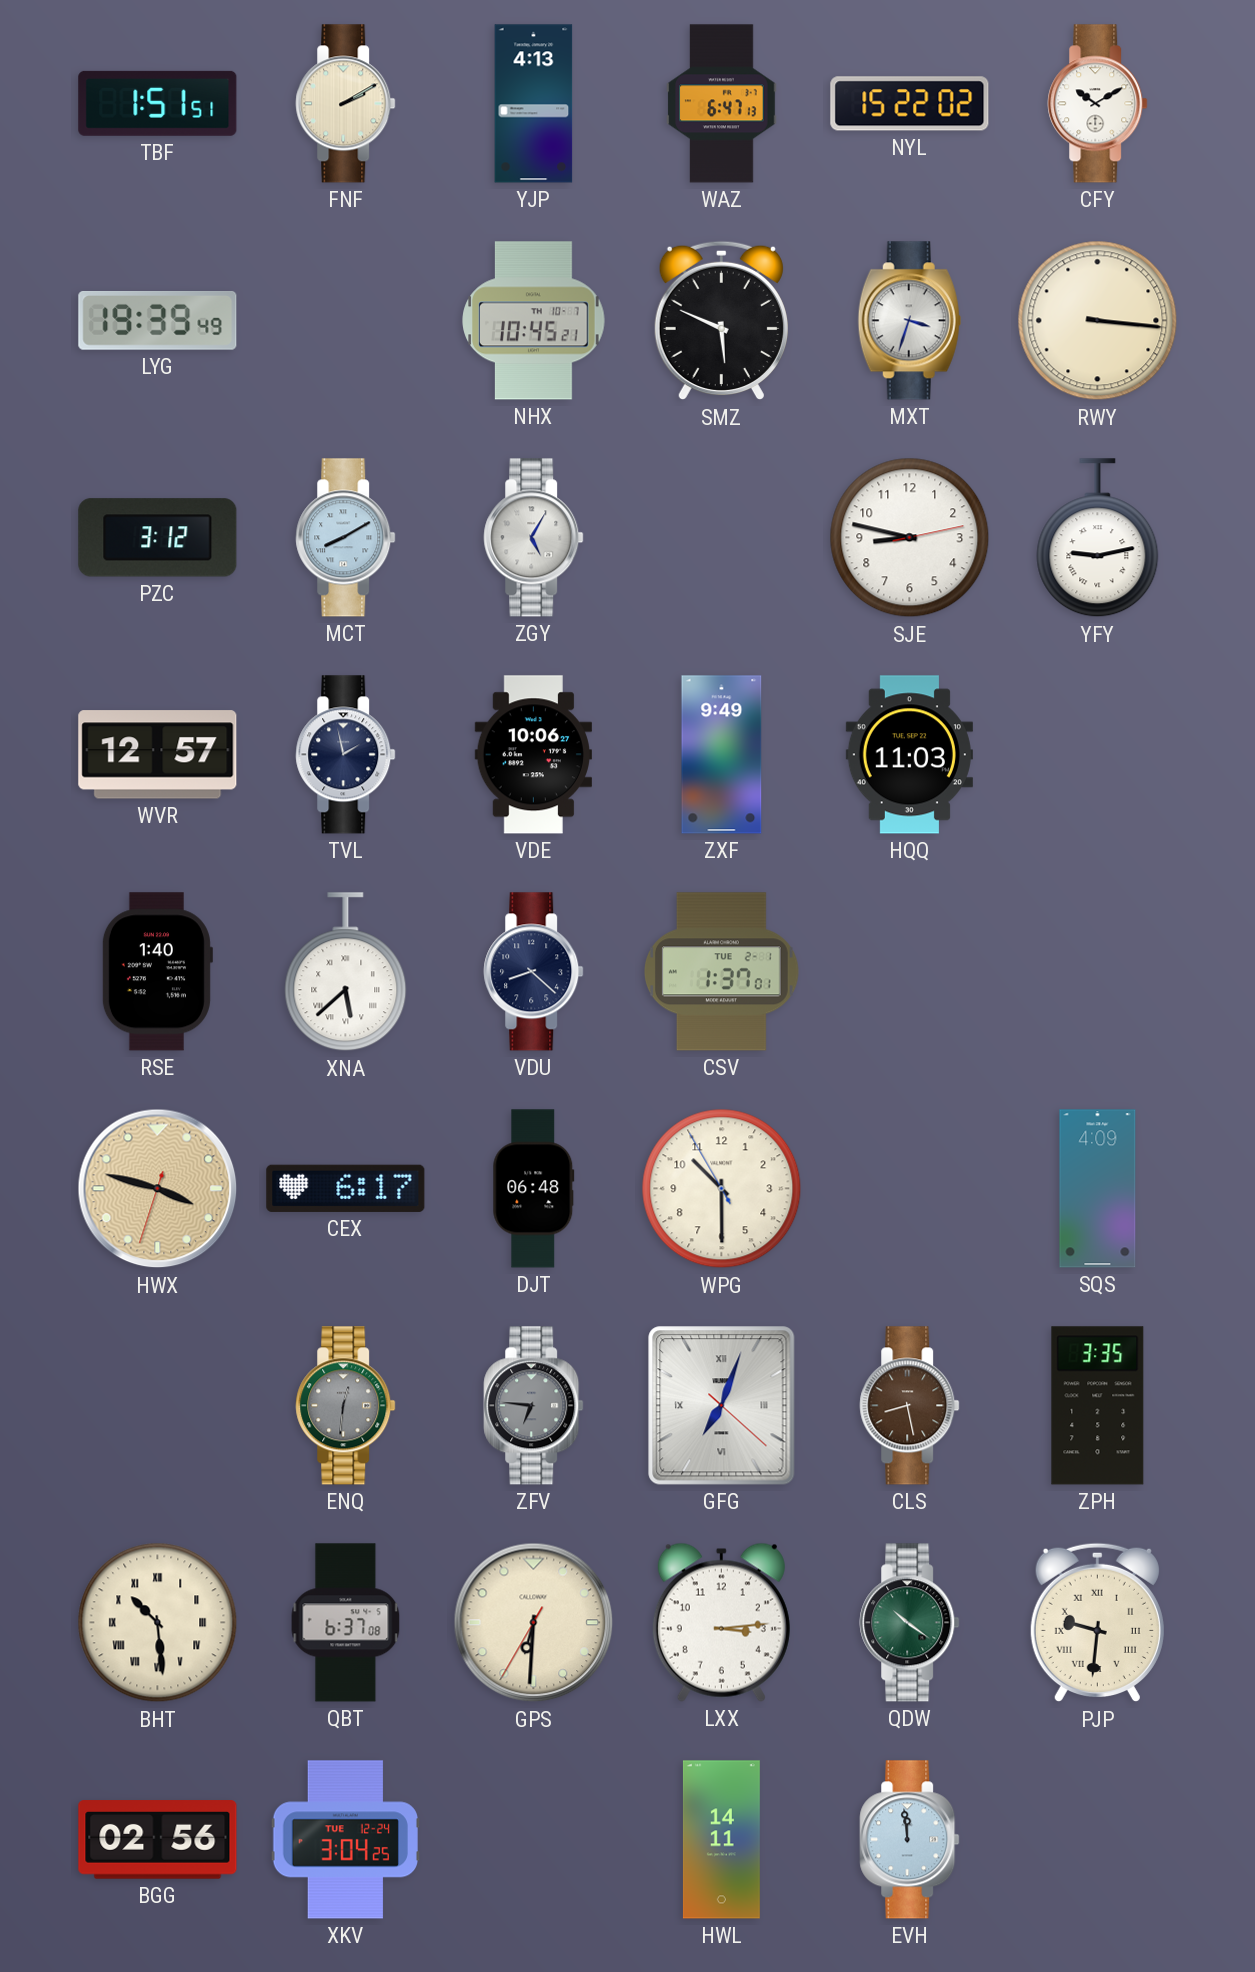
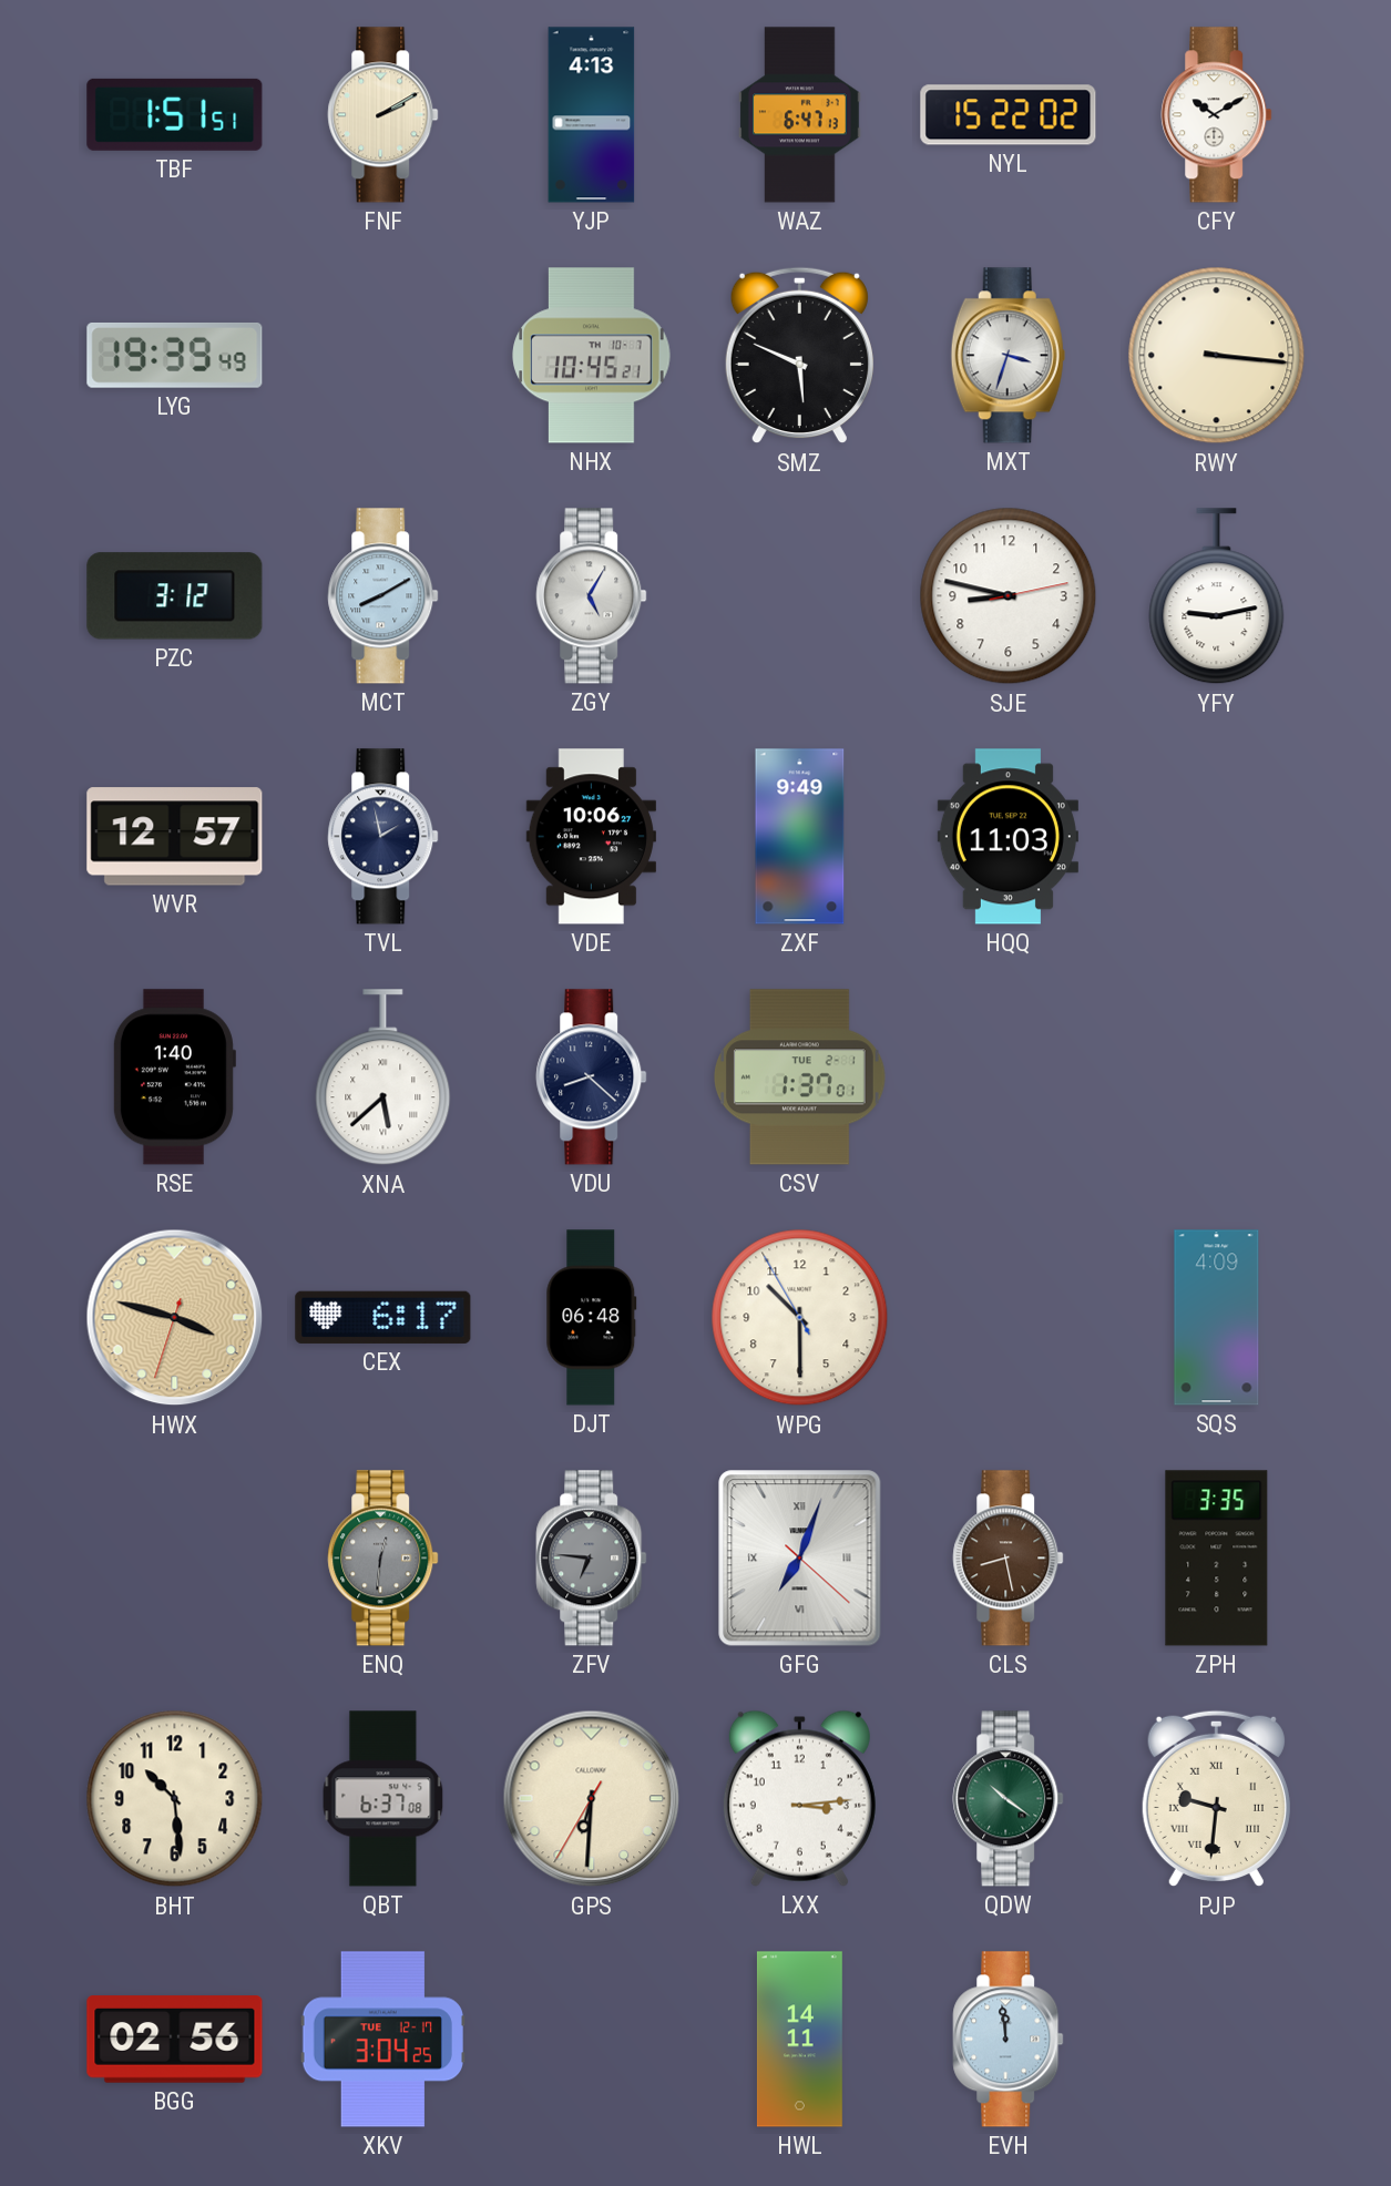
BHT numerals: Roman -> Arabic (175, 1799)
XKV date: TUE 12-24 -> TUE 12-17 (382, 2040)
